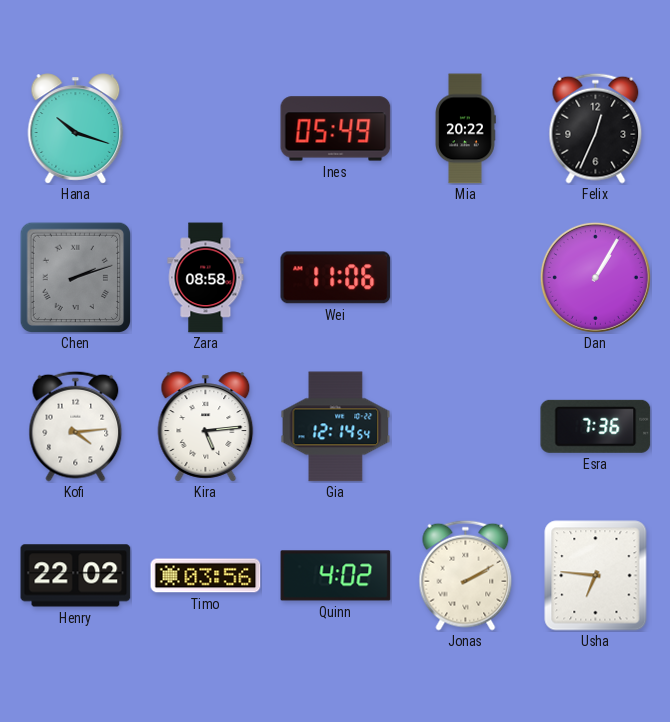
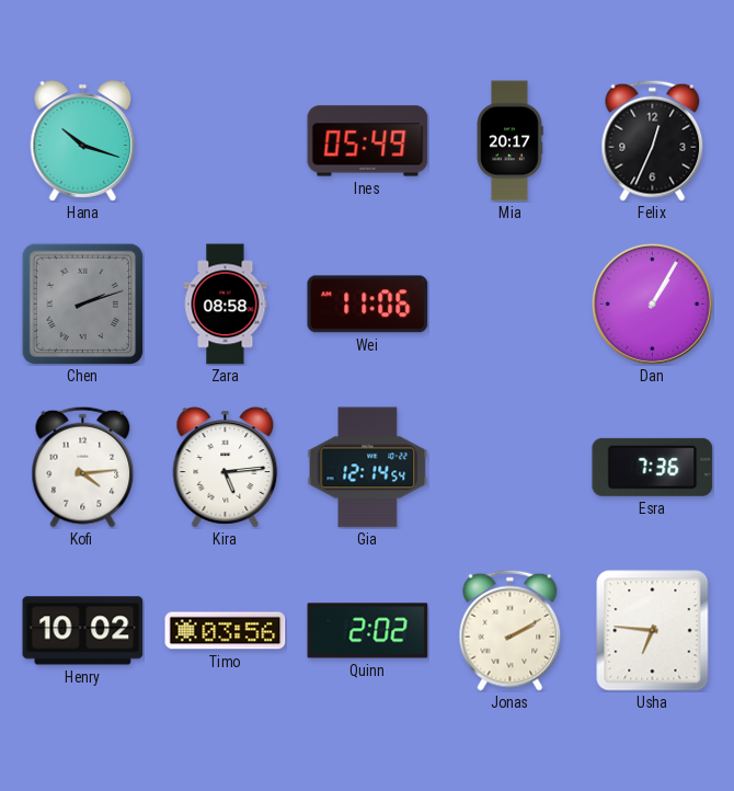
Mia: 20:22 -> 20:17 (509, 141)
Henry: 22:02 -> 10:02 (83, 631)
Quinn: 4:02 -> 2:02 (368, 631)
